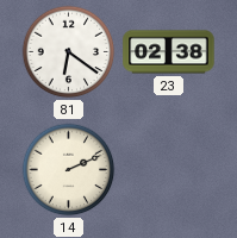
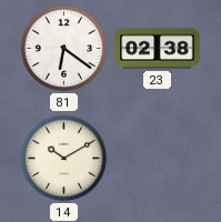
14: 2:11 -> 10:10 (64, 159)
